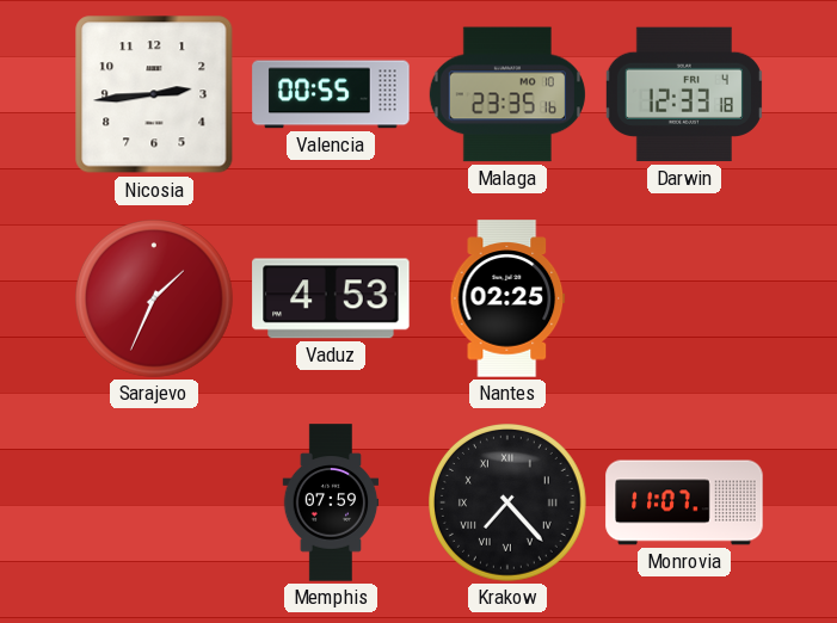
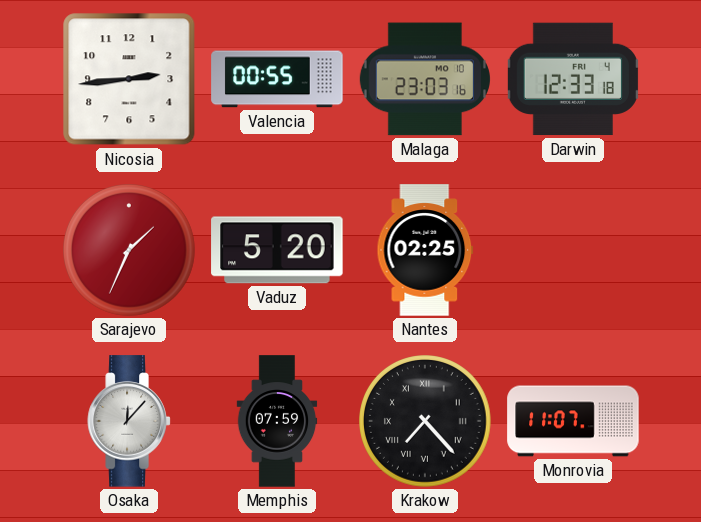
Malaga: 23:35 -> 23:03 (425, 79)
Vaduz: 4:53 -> 5:20 (277, 250)
Osaka: none -> 12:07 (129, 421)
